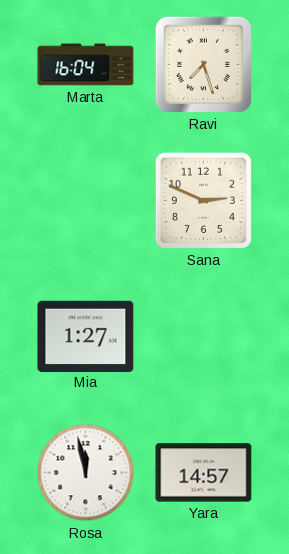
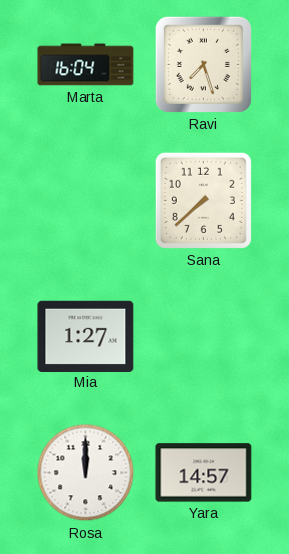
Sana: 2:49 -> 7:38 (203, 200)
Rosa: 11:58 -> 12:00 (86, 473)
